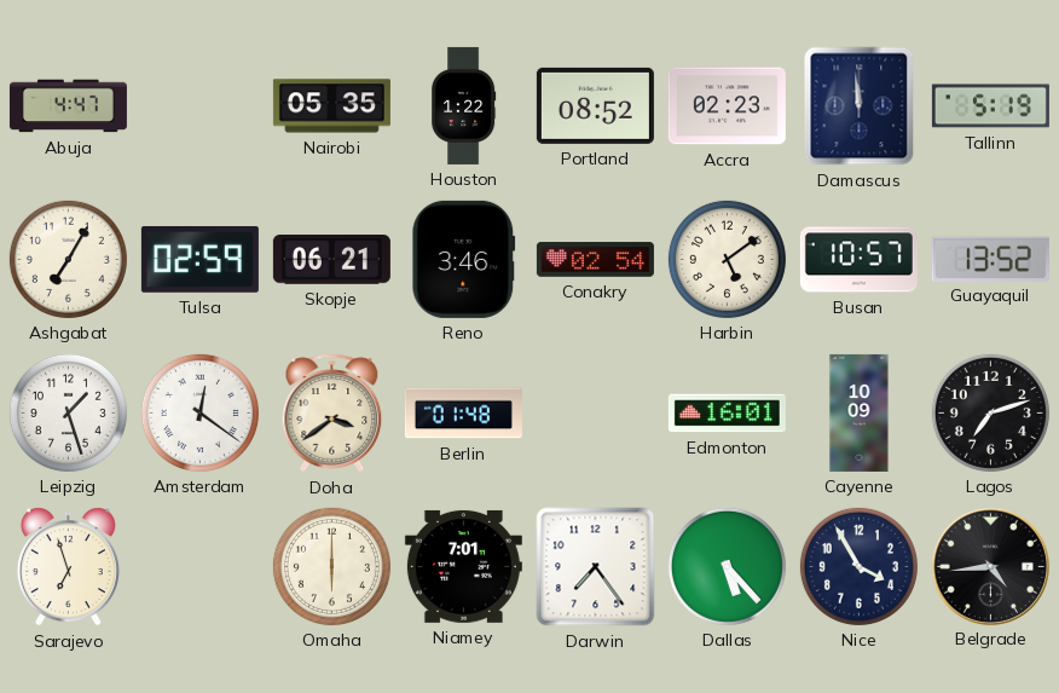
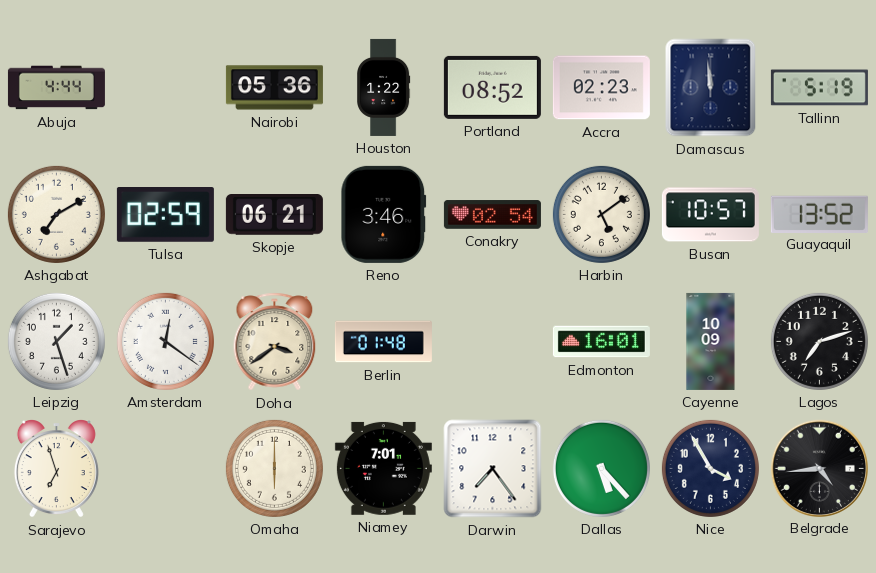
Abuja: 4:47 -> 4:44 (56, 88)
Nairobi: 05:35 -> 05:36 (274, 88)
Ashgabat: 7:05 -> 7:10 (56, 214)
